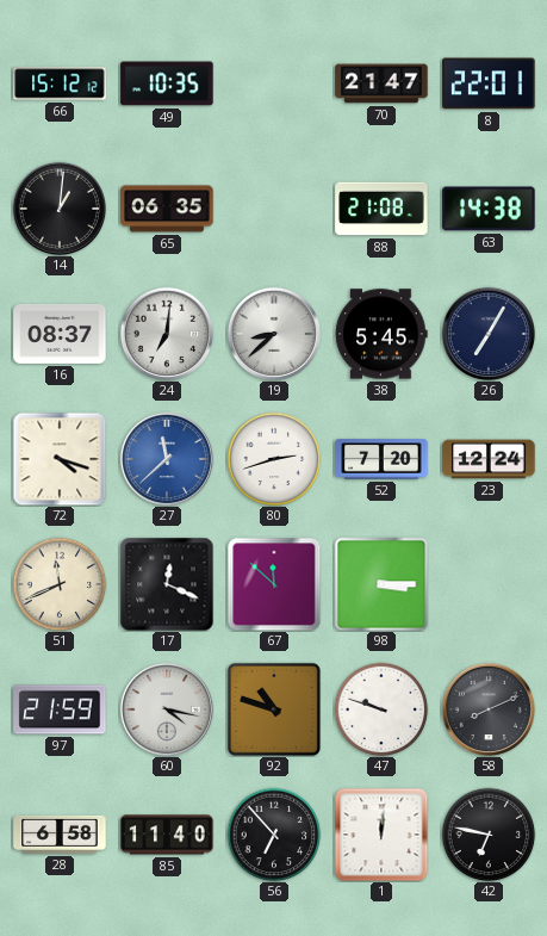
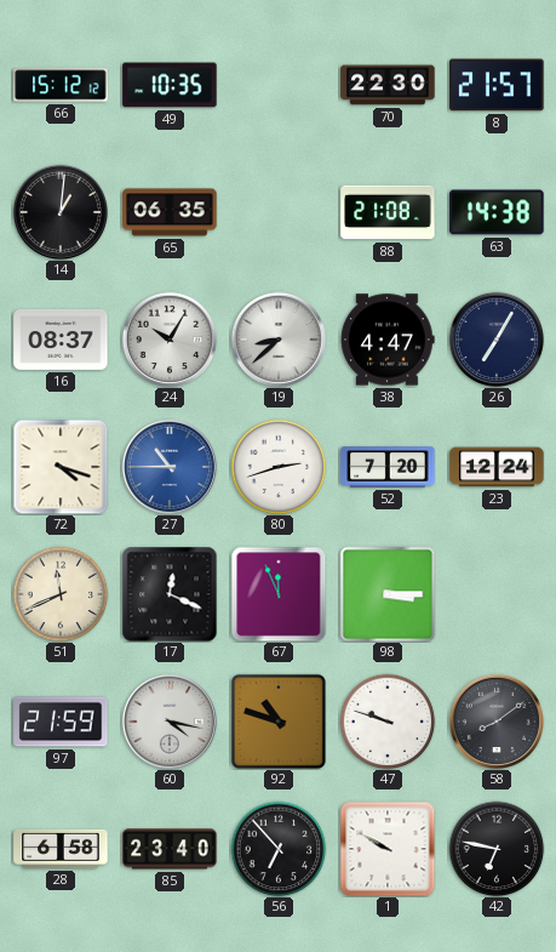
70: 21:47 -> 22:30 (388, 85)
8: 22:01 -> 21:57 (497, 85)
24: 7:01 -> 10:05 (168, 338)
38: 5:45 -> 4:47 (388, 340)
27: 11:38 -> 10:45 (168, 466)
67: 11:52 -> 11:56 (279, 594)
58: 8:11 -> 8:09 (495, 720)
85: 11:40 -> 23:40 (170, 849)
1: 12:01 -> 9:50 (388, 849)
